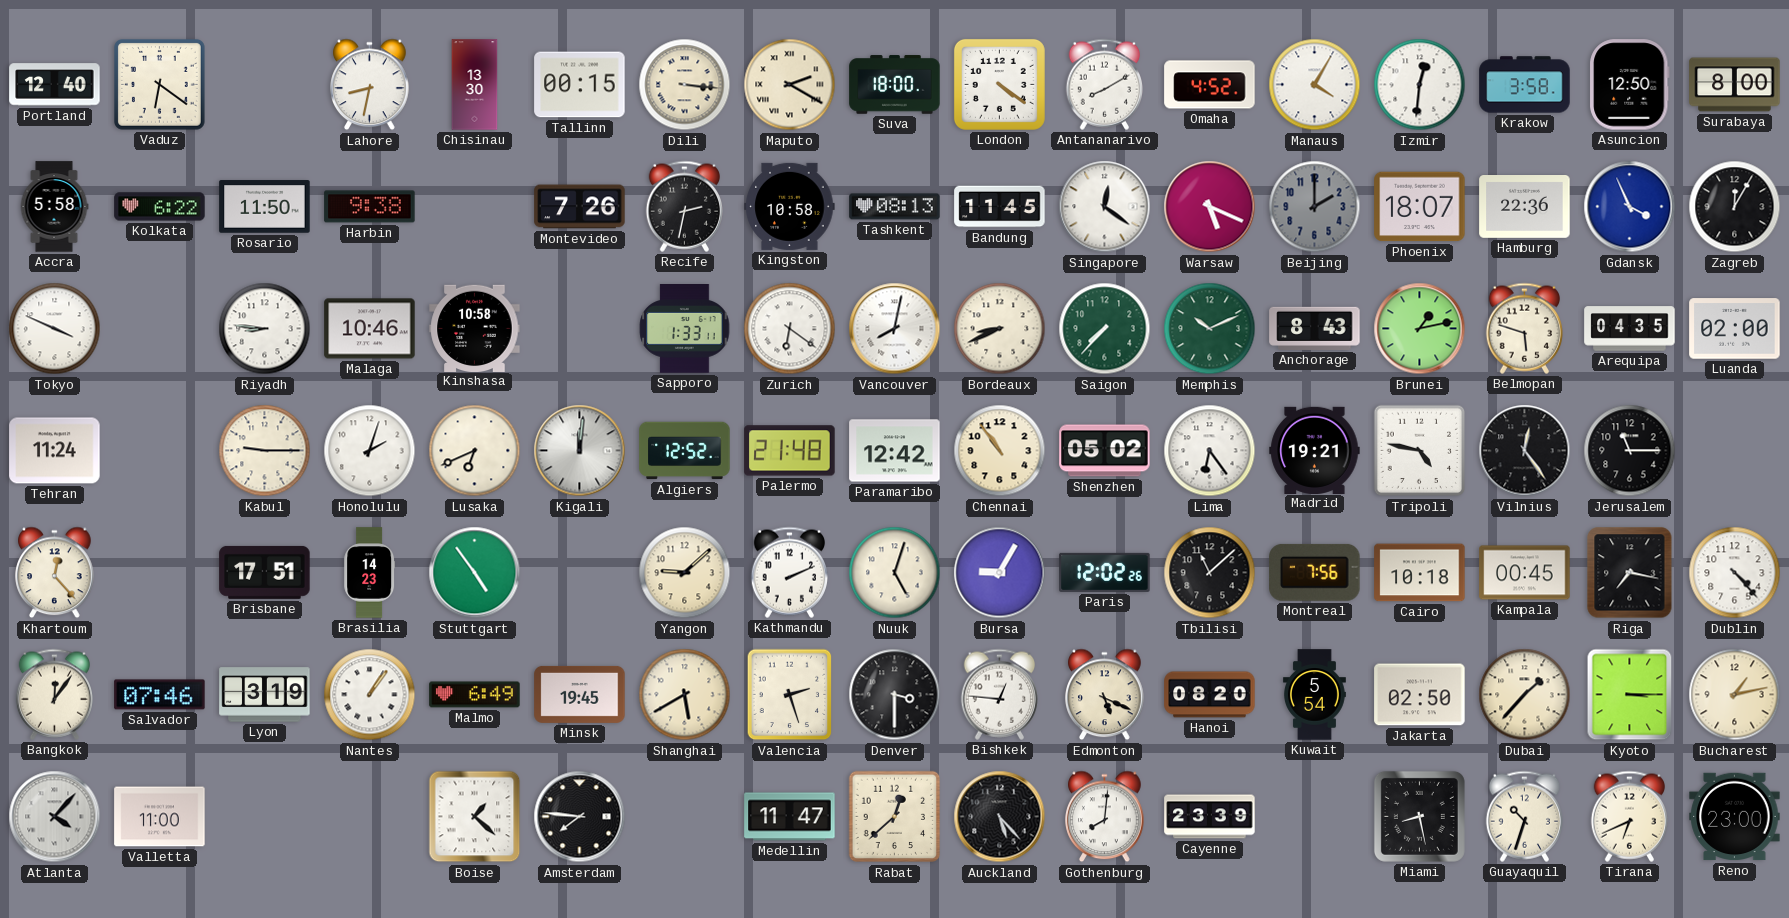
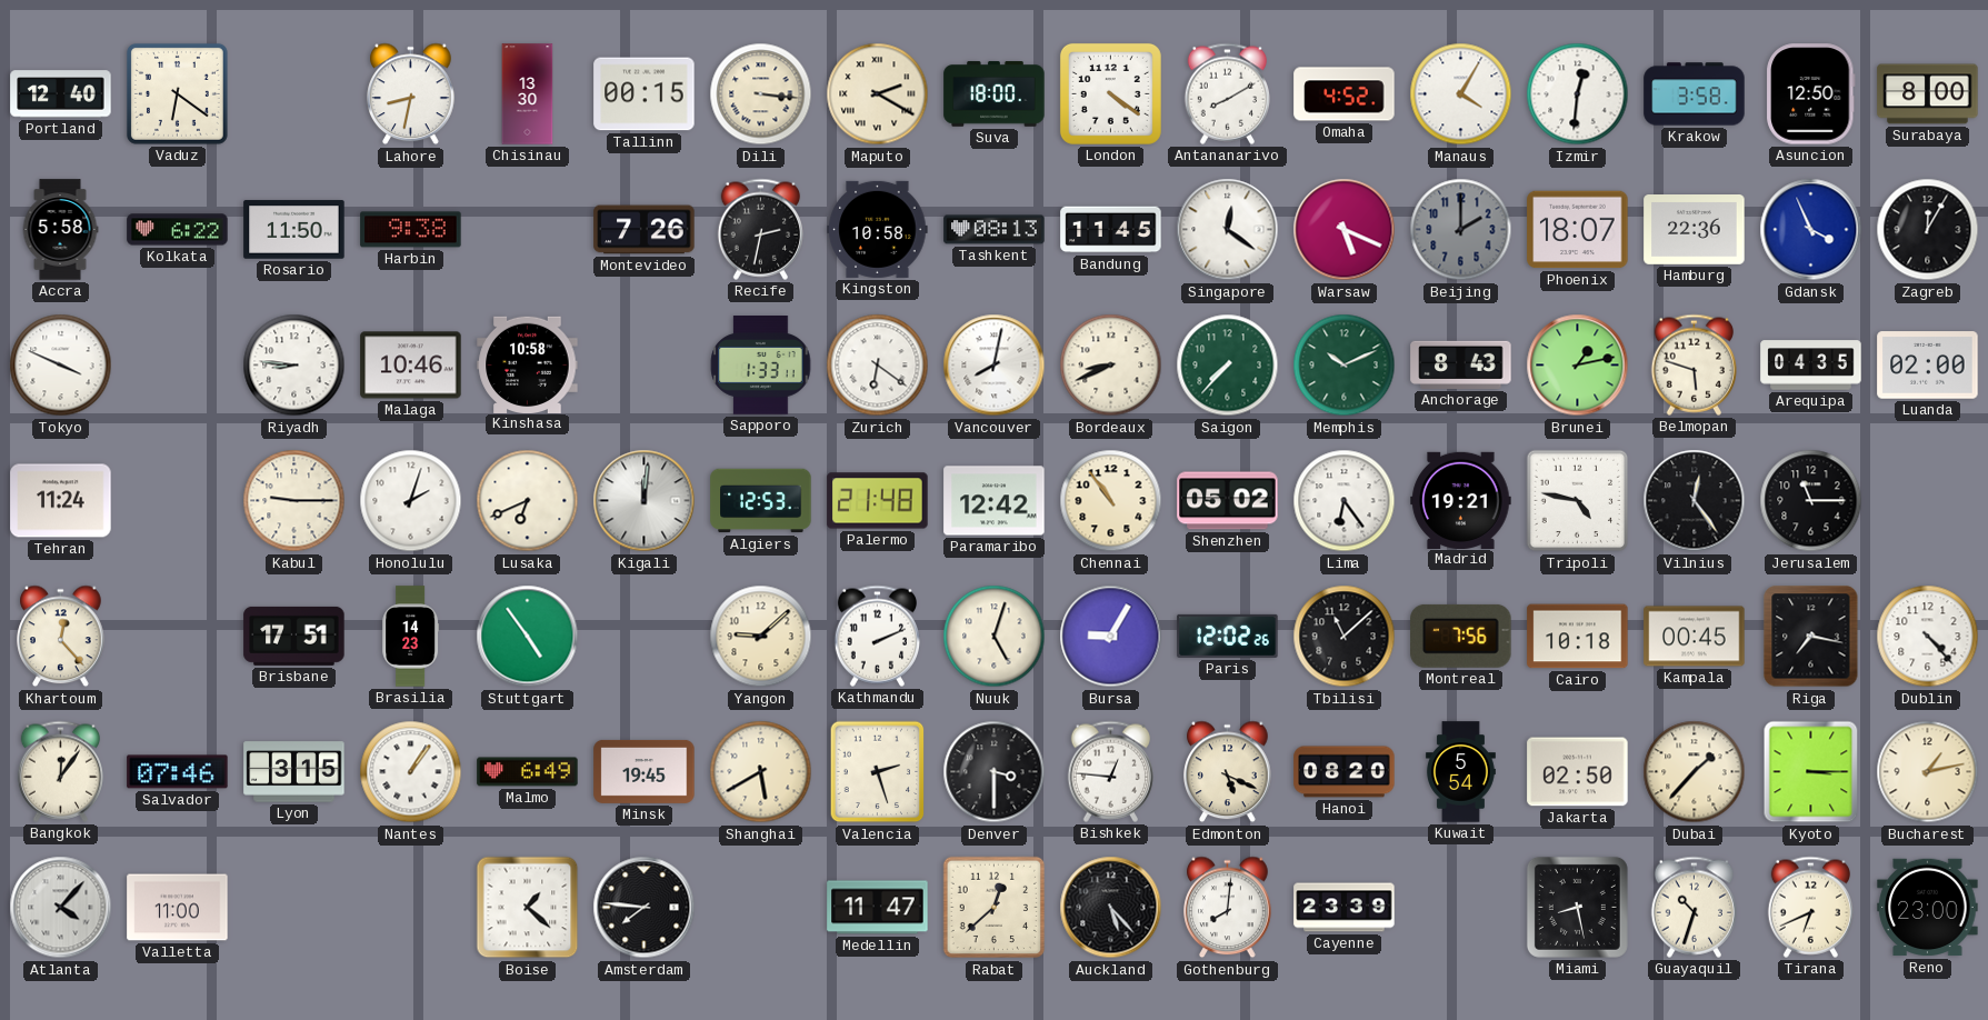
Algiers: 12:52 -> 12:53 (761, 501)
Lyon: 3:19 -> 3:15 (294, 772)
